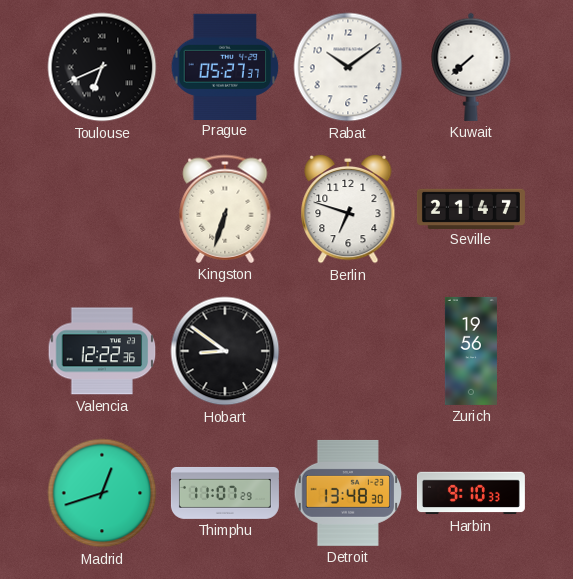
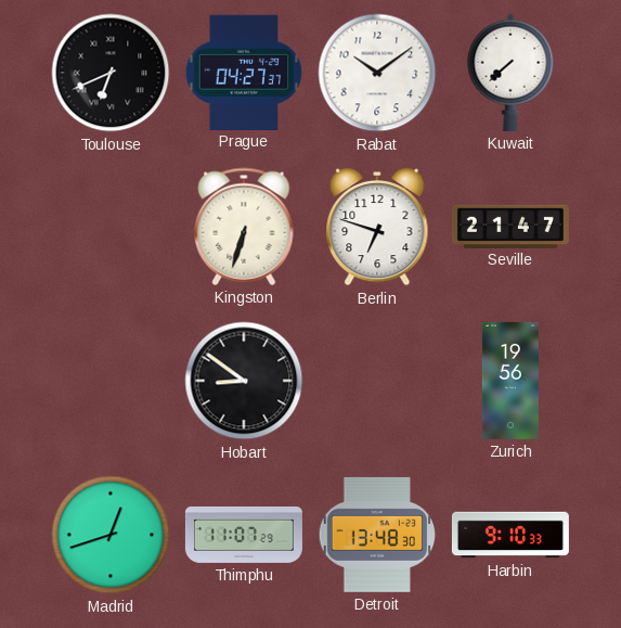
Prague: 05:27 -> 04:27 (244, 72)
Valencia: 12:22 -> none (102, 351)
